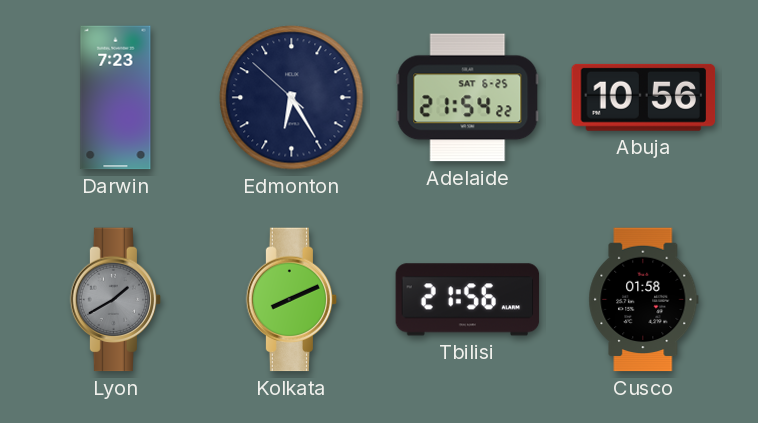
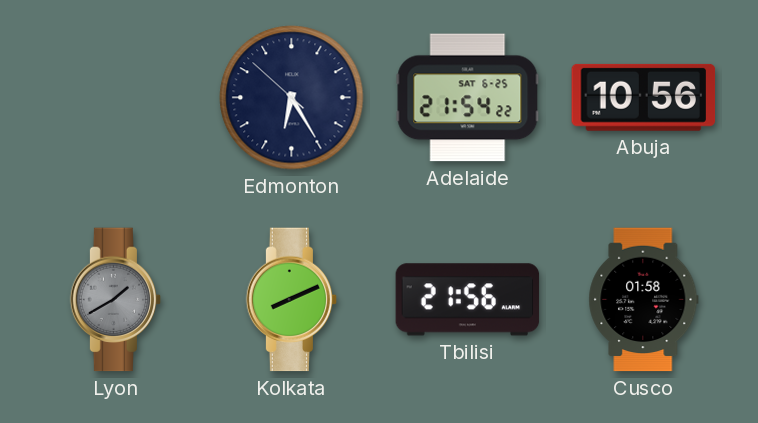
Darwin: 7:23 -> none (116, 98)
